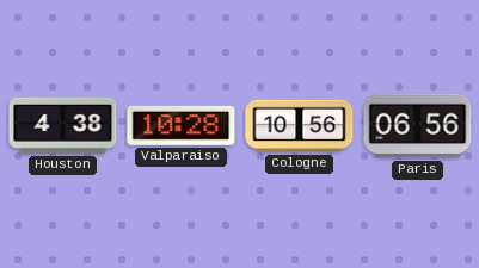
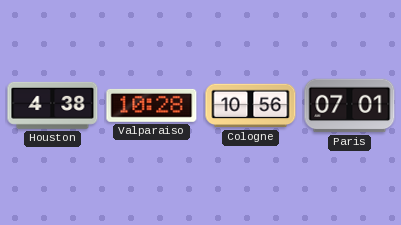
Paris: 06:56 -> 07:01 (350, 106)
